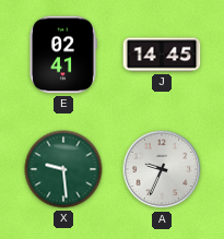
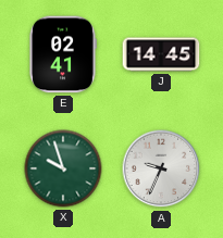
X: 9:29 -> 9:57 (63, 168)
